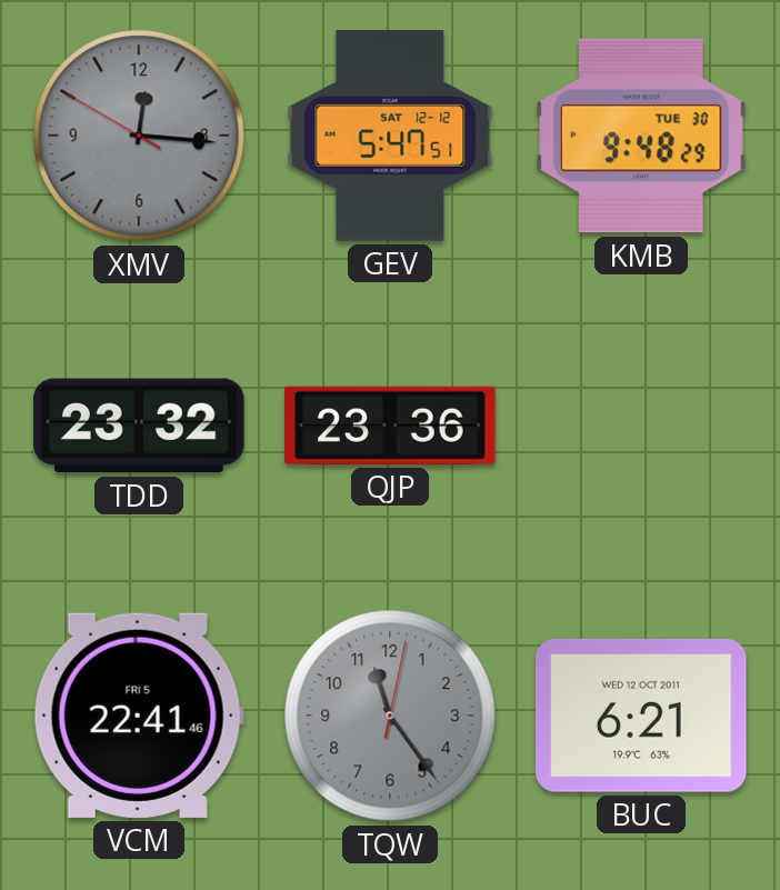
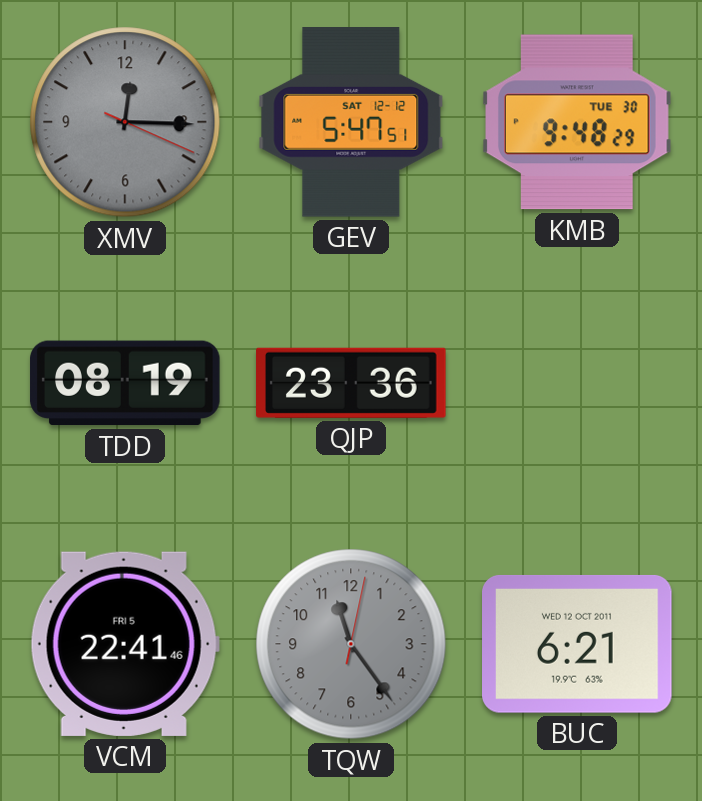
XMV: 12:15:50 -> 12:15:19 (125, 122)
TDD: 23:32 -> 08:19 (125, 383)
